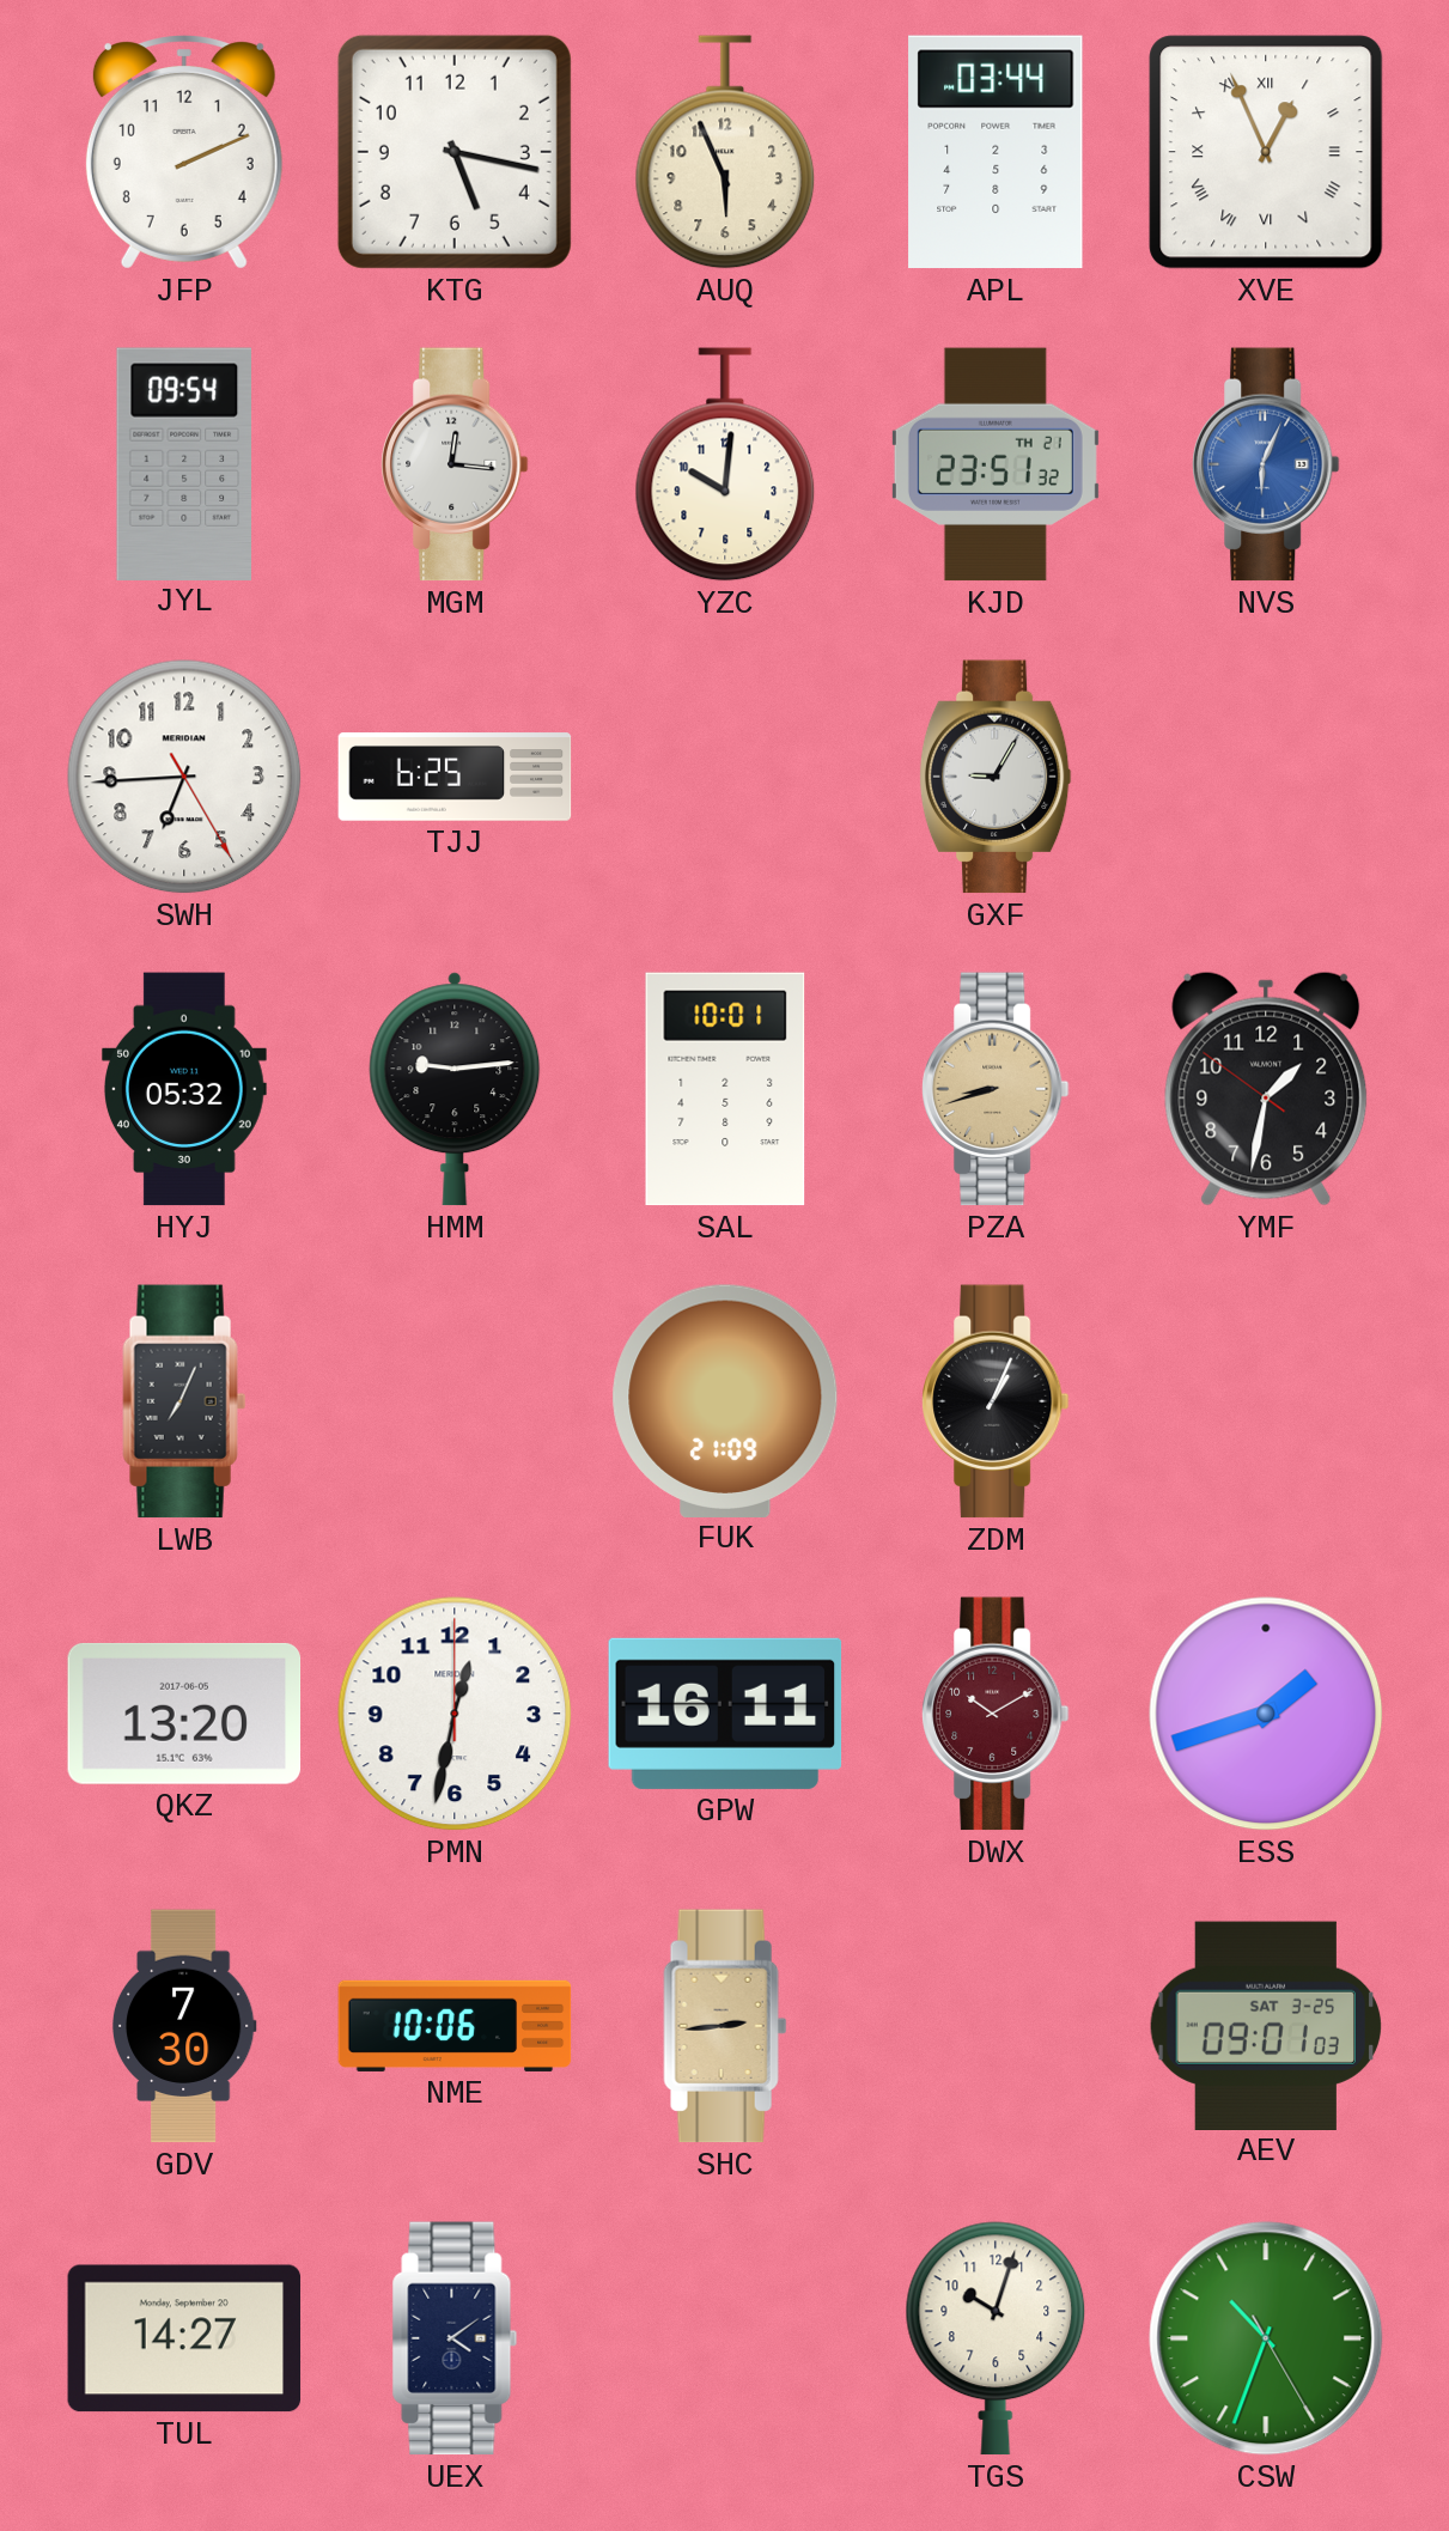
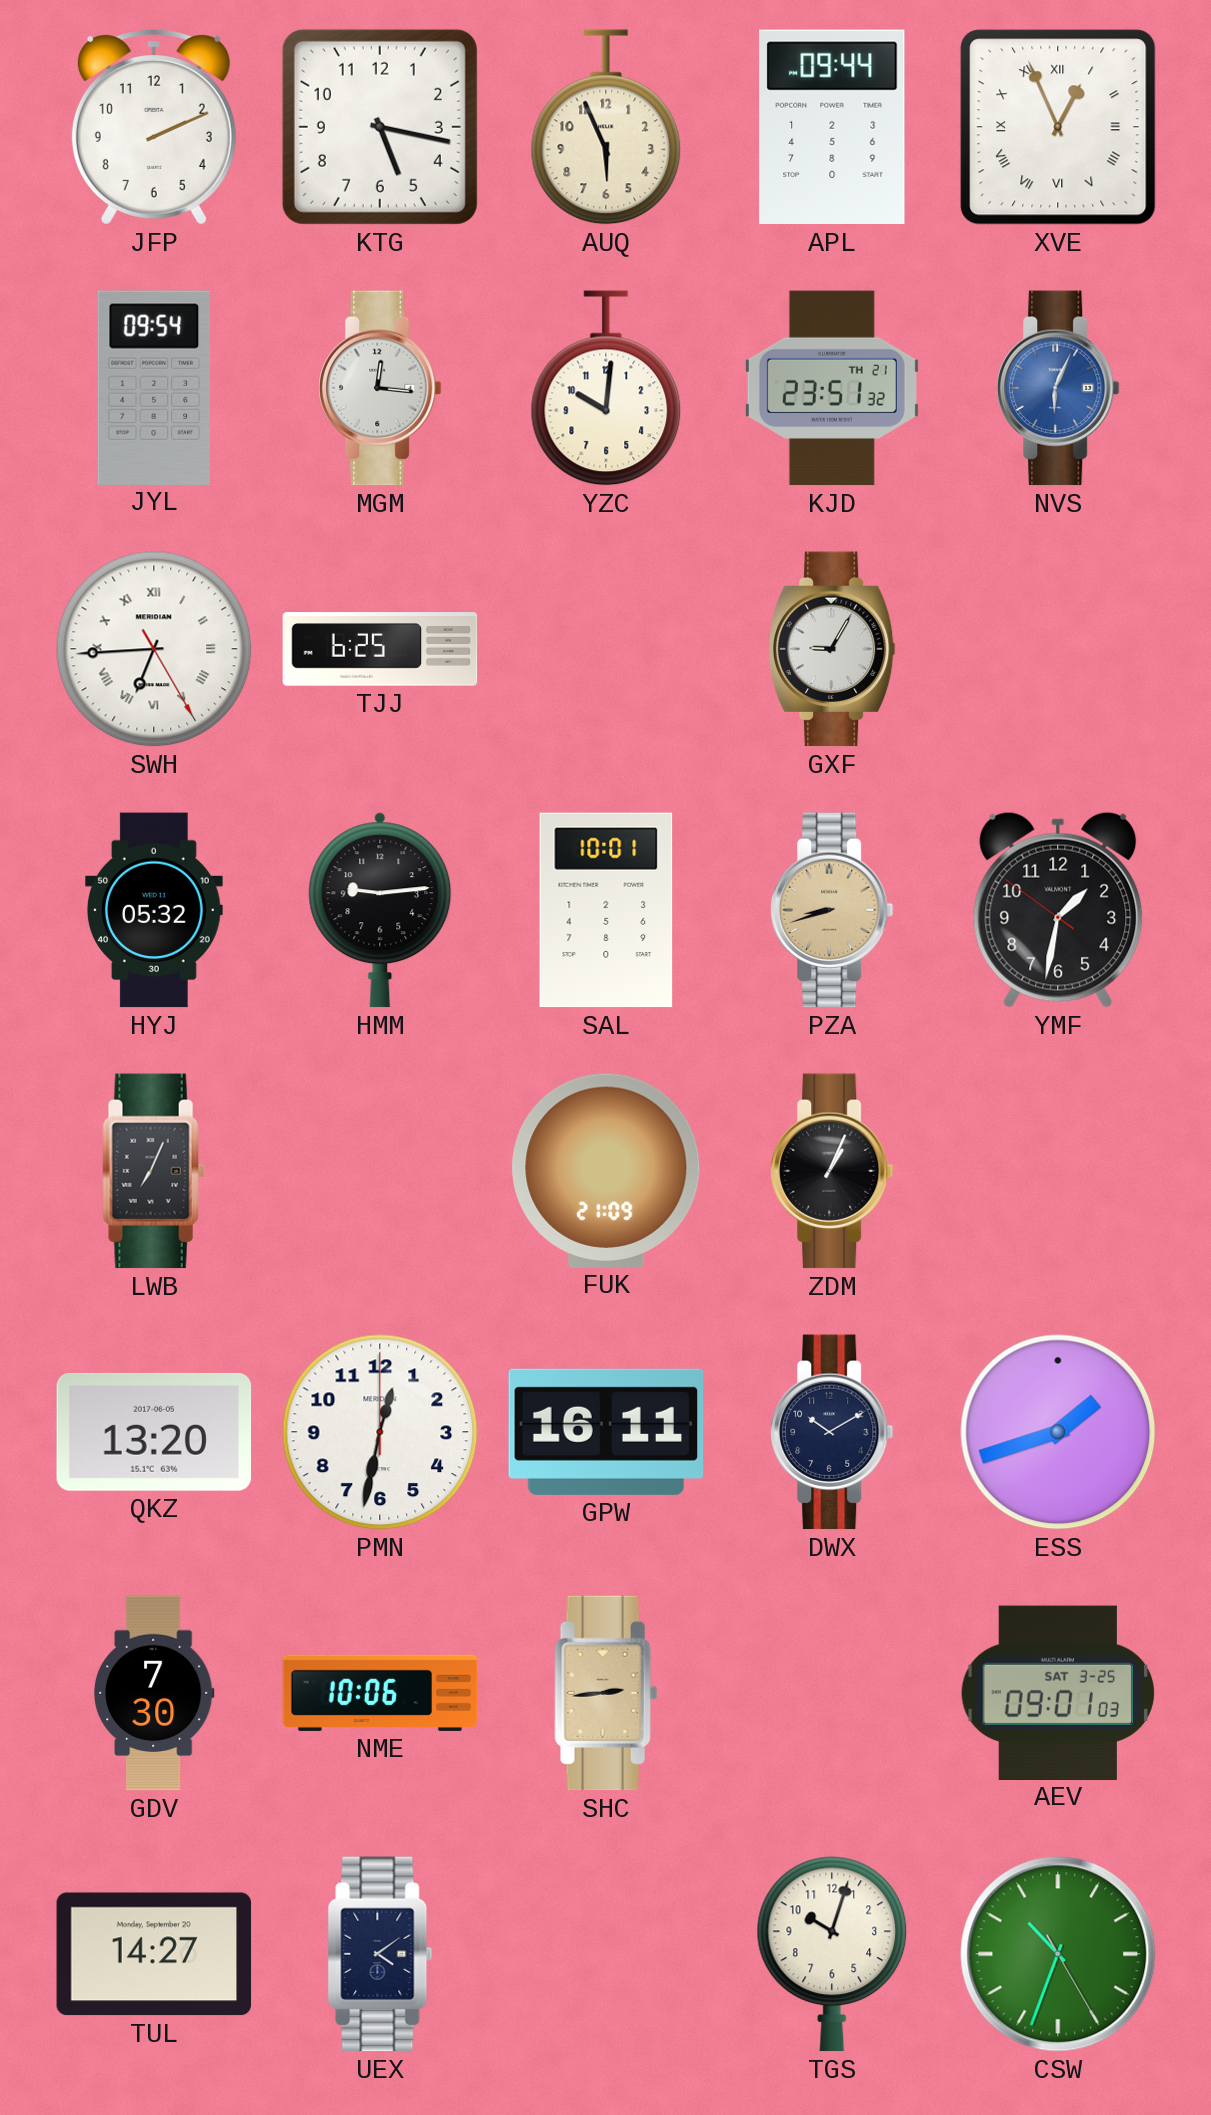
APL: 03:44 -> 09:44 (832, 127)
SWH numerals: Arabic -> Roman (154, 649)
DWX dial: burgundy -> navy (833, 1432)
